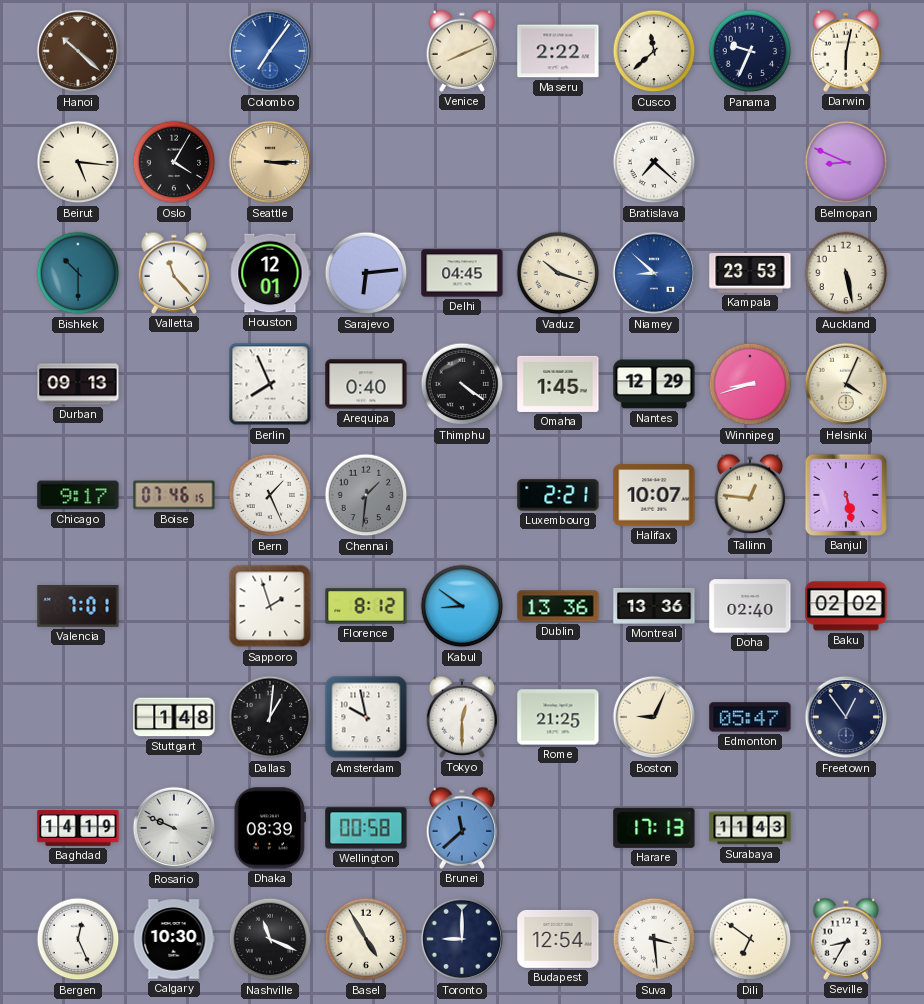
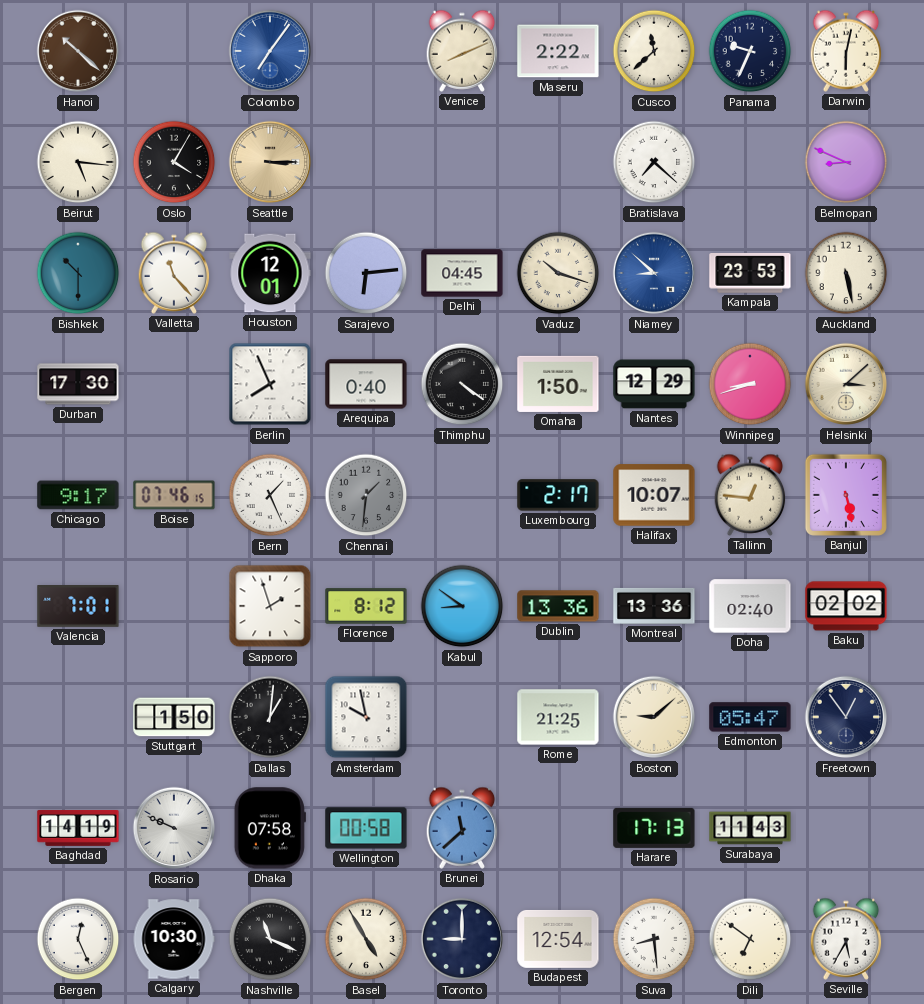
Durban: 09:13 -> 17:30 (78, 384)
Omaha: 1:45 -> 1:50 (558, 384)
Helsinki: 4:04 -> 3:08 (846, 384)
Luxembourg: 2:21 -> 2:17 (558, 495)
Stuttgart: 1:48 -> 1:50 (174, 717)
Tokyo: 12:30 -> none (462, 717)
Boston: 9:04 -> 9:08 (654, 717)
Dhaka: 08:39 -> 07:58 (270, 828)
Suva: 3:29 -> 8:29 (654, 939)
Seville: 8:35 -> 5:35 (846, 939)
